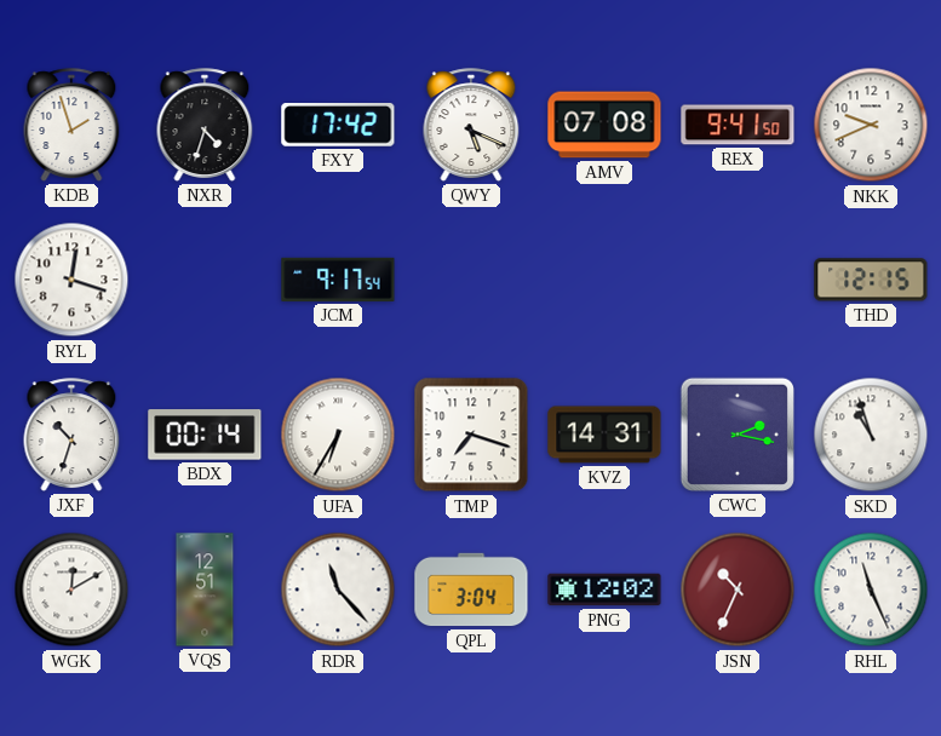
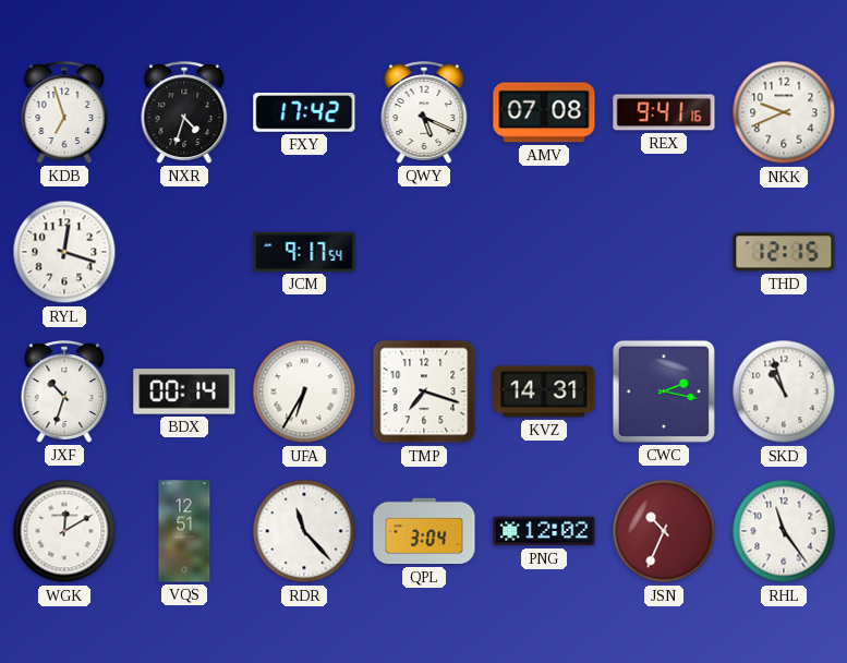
KDB: 1:57 -> 6:57 (64, 112)
REX: 9:41:50 -> 9:41:16 (664, 112)
RHL: 11:26 -> 11:24 (784, 531)
